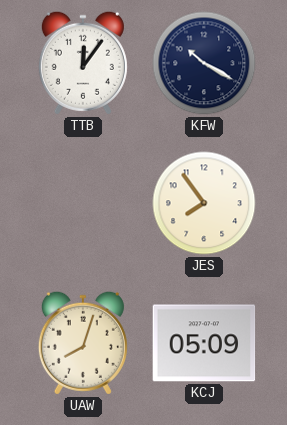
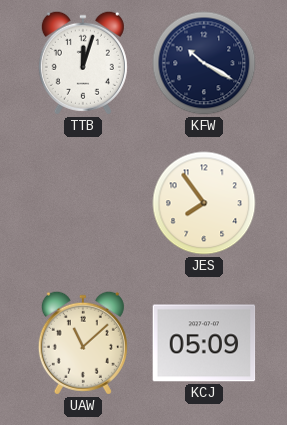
TTB: 12:06 -> 12:03 (83, 63)
UAW: 8:03 -> 11:08 (83, 343)
